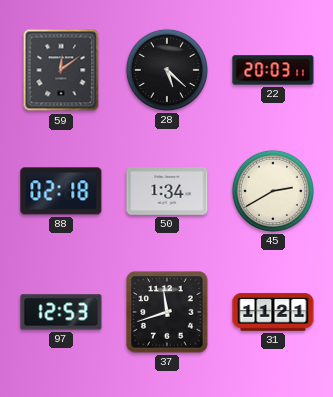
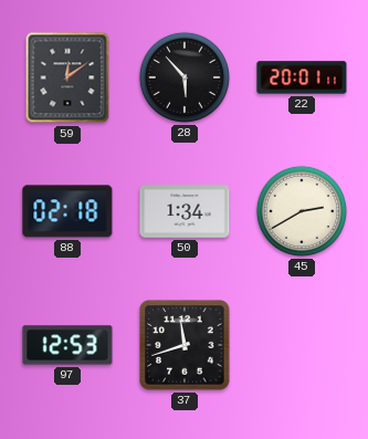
28: 5:22 -> 5:53 (185, 77)
22: 20:03 -> 20:01 (302, 77)
31: 11:21 -> none (273, 312)
